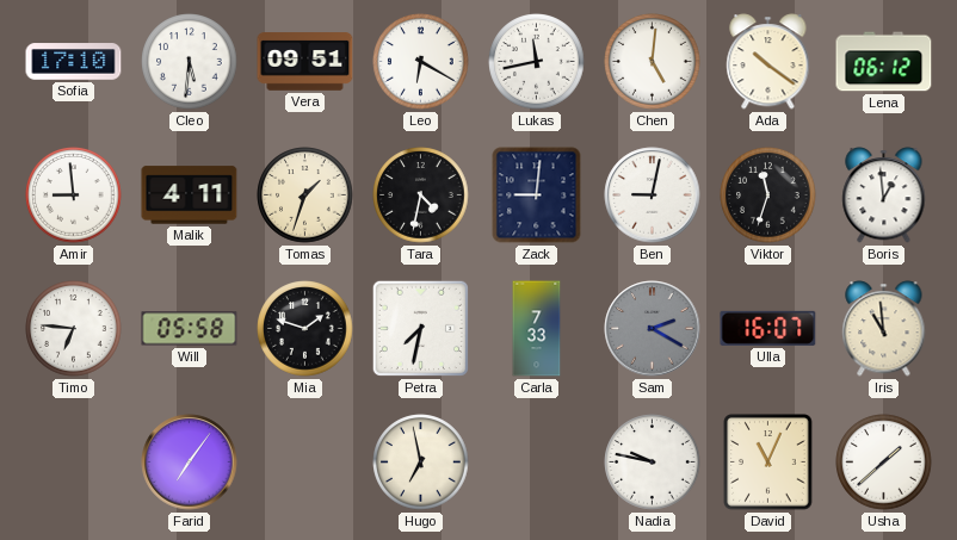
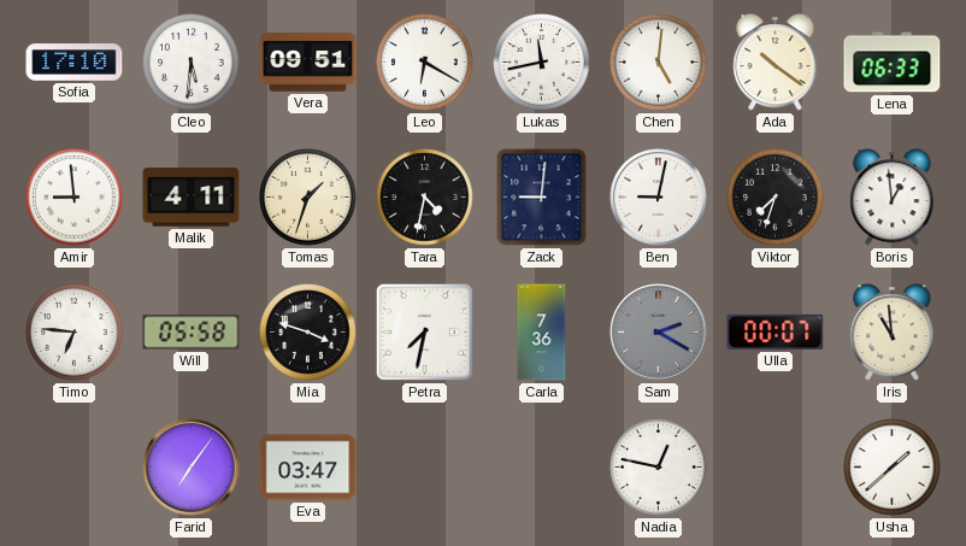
Lena: 06:12 -> 06:33 (893, 63)
Viktor: 11:33 -> 7:33 (776, 198)
Mia: 1:48 -> 3:48 (308, 333)
Carla: 7:33 -> 7:36 (542, 333)
Ulla: 16:07 -> 00:07 (776, 331)
Eva: none -> 03:47 (308, 468)
Hugo: 6:58 -> none (421, 463)
Nadia: 9:47 -> 12:47 (659, 468)
David: 11:04 -> none (768, 463)
